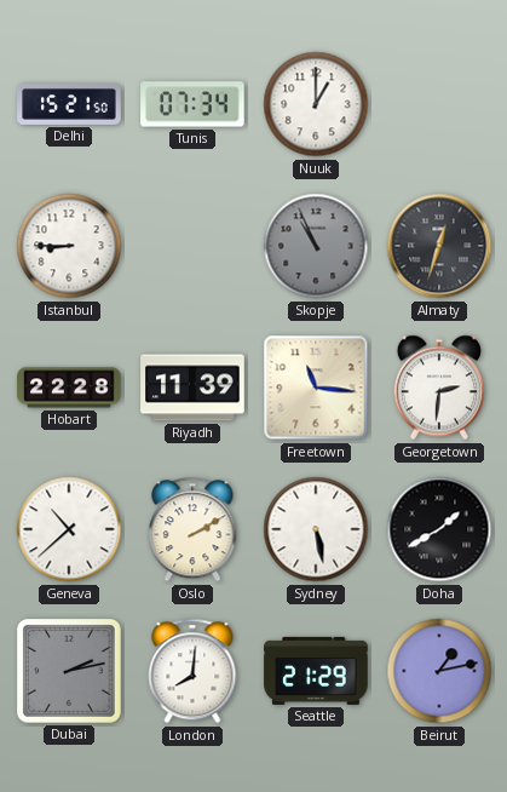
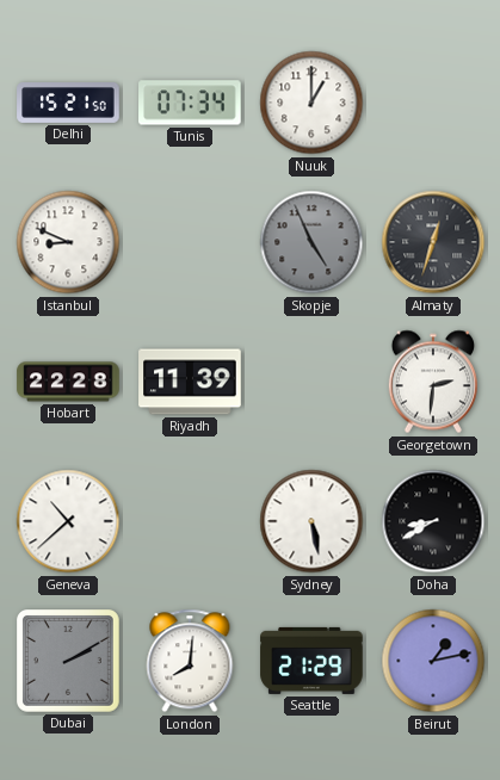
Istanbul: 8:45 -> 8:49 (68, 242)
Skopje: 10:56 -> 4:56 (311, 242)
Freetown: 11:16 -> none (316, 388)
Oslo: 2:10 -> none (192, 529)
Doha: 1:40 -> 8:40 (433, 521)
Dubai: 2:13 -> 2:10 (69, 662)
